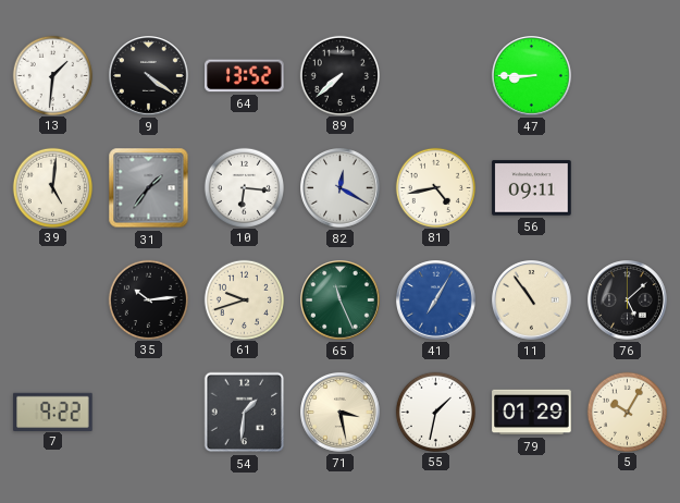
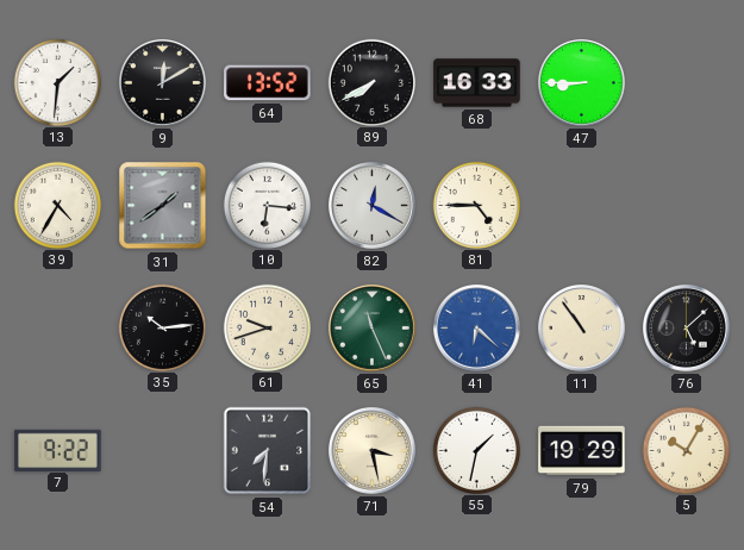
9: 4:21 -> 12:10 (163, 83)
89: 7:38 -> 7:40 (371, 82)
68: none -> 16:33 (477, 83)
39: 5:01 -> 4:35 (57, 205)
31: 1:36 -> 1:39 (163, 206)
81: 4:43 -> 4:45 (476, 205)
56: 09:11 -> none (532, 188)
41: 7:05 -> 6:22 (477, 329)
54: 1:31 -> 7:31 (268, 451)
79: 01:29 -> 19:29 (582, 451)
